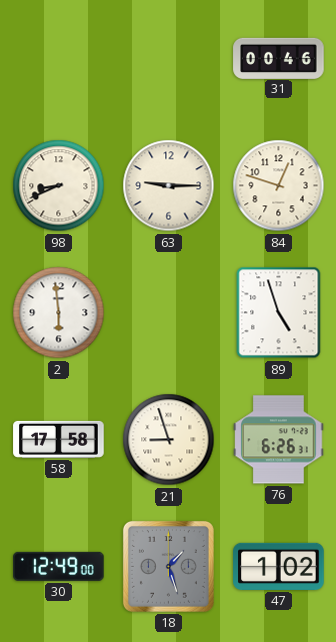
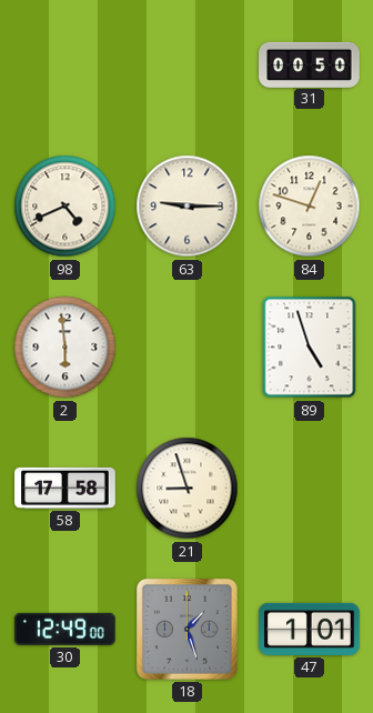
31: 00:46 -> 00:50 (310, 64)
98: 8:41 -> 4:41 (65, 207)
76: 6:26 -> none (279, 440)
47: 1:02 -> 1:01 (310, 629)
